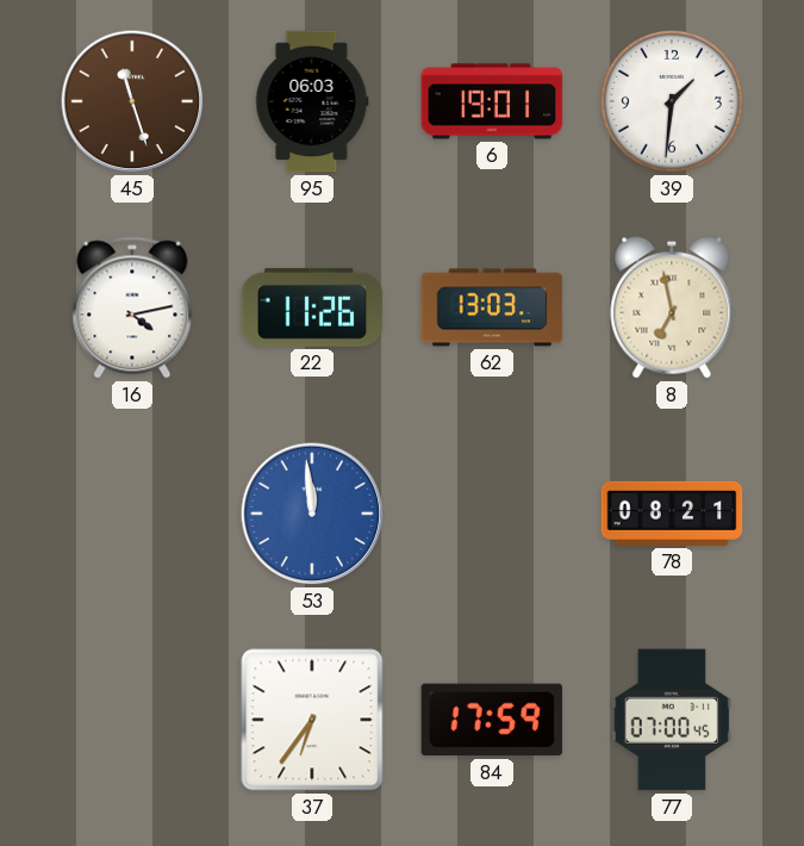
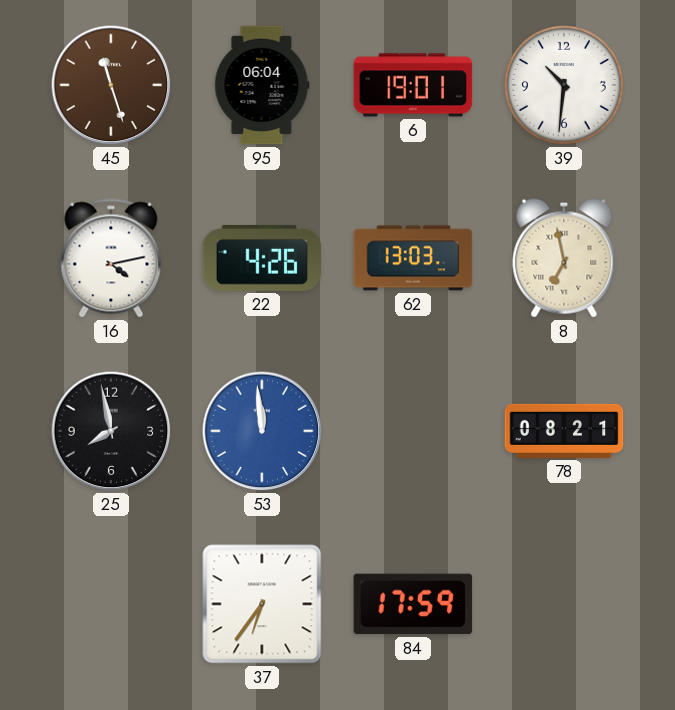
95: 06:03 -> 06:04 (262, 85)
39: 1:31 -> 10:31 (564, 85)
22: 11:26 -> 4:26 (262, 258)
25: none -> 7:58 (111, 431)
77: 07:00 -> none (672, 720)
